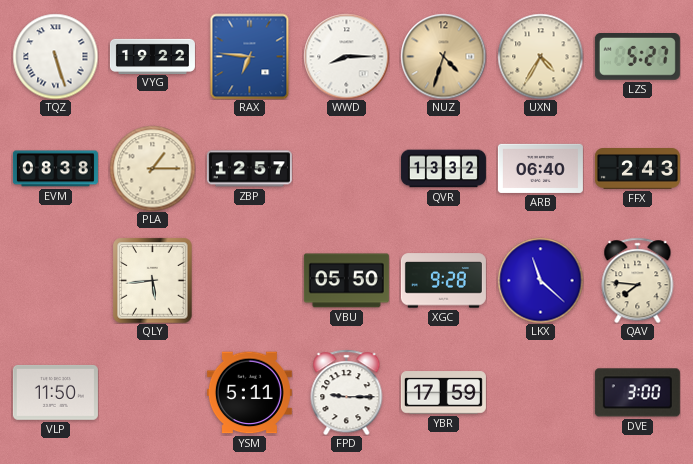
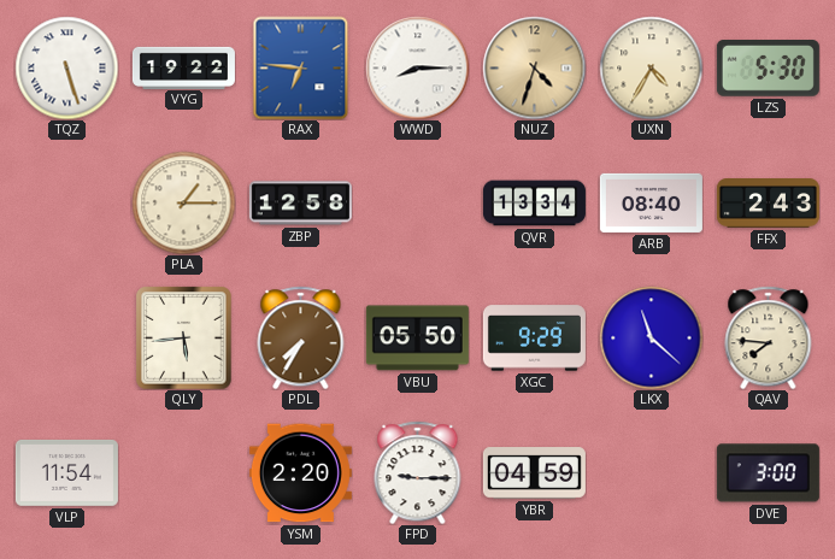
LZS: 5:27 -> 5:30 (768, 69)
EVM: 08:38 -> none (55, 169)
ZBP: 12:57 -> 12:58 (300, 204)
QVR: 13:32 -> 13:34 (534, 204)
ARB: 06:40 -> 08:40 (651, 202)
PDL: none -> 7:35 (301, 337)
XGC: 9:28 -> 9:29 (534, 339)
VLP: 11:50 -> 11:54 (66, 472)
YSM: 5:11 -> 2:20 (300, 473)
YBR: 17:59 -> 04:59 (534, 473)
